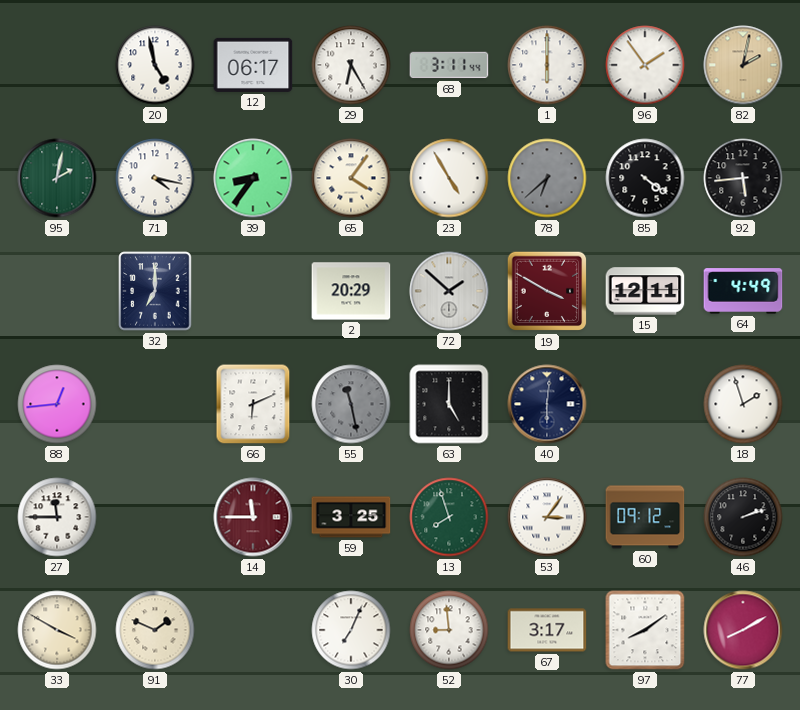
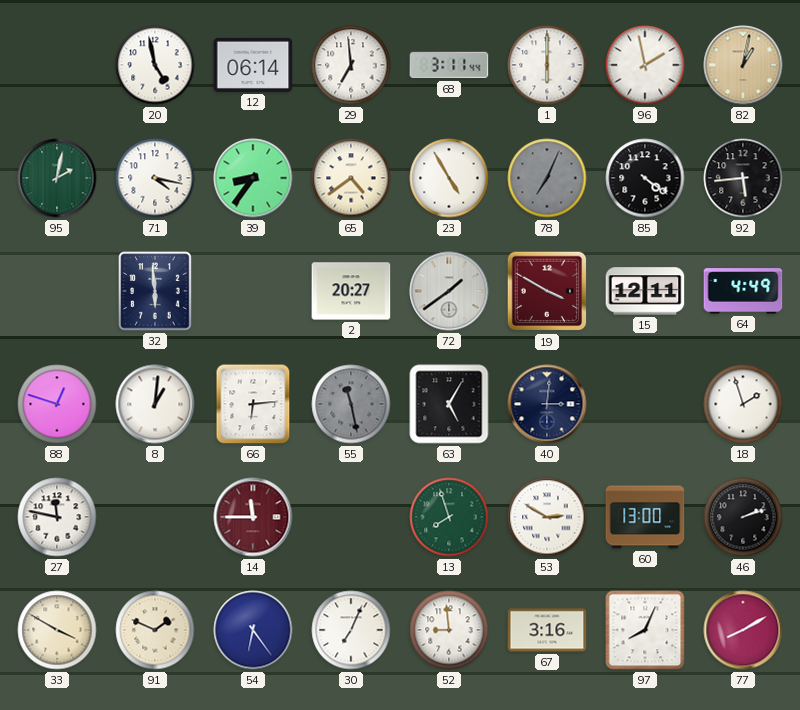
12: 06:17 -> 06:14 (253, 65)
29: 6:25 -> 6:59 (351, 65)
96: 1:54 -> 1:58 (645, 65)
82: 2:02 -> 1:02 (743, 65)
65: 4:06 -> 4:39 (351, 178)
78: 6:38 -> 7:04 (547, 178)
32: 7:00 -> 5:59 (155, 291)
2: 20:29 -> 20:27 (351, 291)
72: 1:52 -> 1:39 (449, 291)
88: 12:44 -> 12:48 (57, 404)
8: none -> 1:01 (155, 404)
66: 6:11 -> 6:14 (253, 404)
63: 5:00 -> 5:05 (449, 404)
40: 6:01 -> 3:01 (547, 404)
27: 11:45 -> 11:47 (57, 517)
59: 3:25 -> none (351, 517)
53: 3:06 -> 2:50 (547, 517)
60: 09:12 -> 13:00 (645, 517)
54: none -> 6:24 (253, 630)
67: 3:17 -> 3:16 (547, 630)
97: 8:09 -> 8:04 (645, 630)
